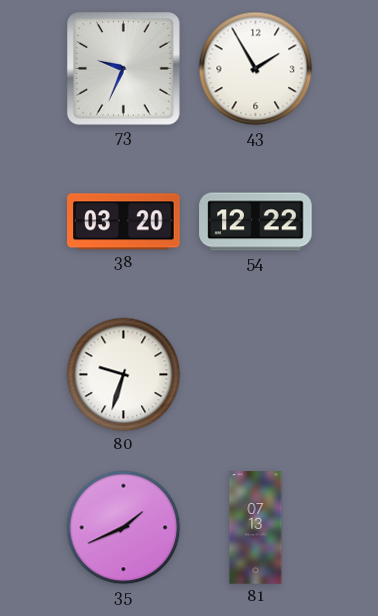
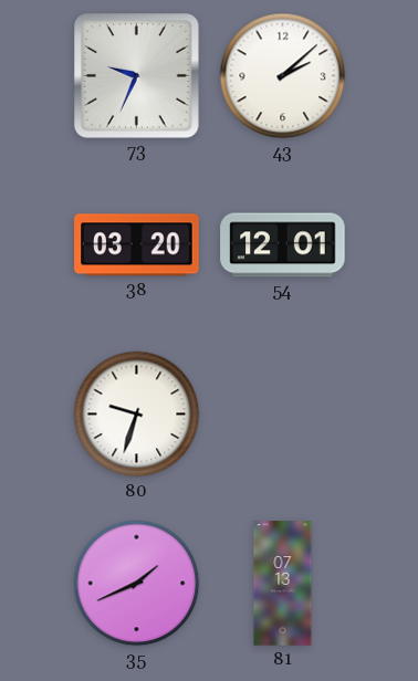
43: 1:55 -> 2:08 (283, 76)
54: 12:22 -> 12:01 (283, 245)
